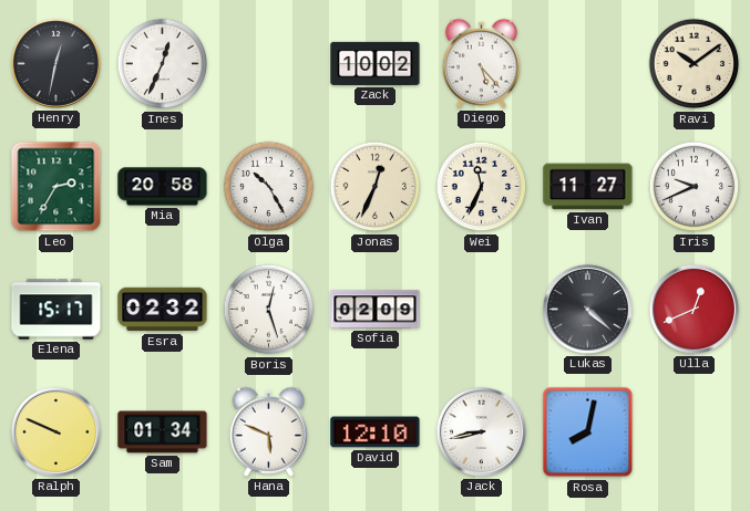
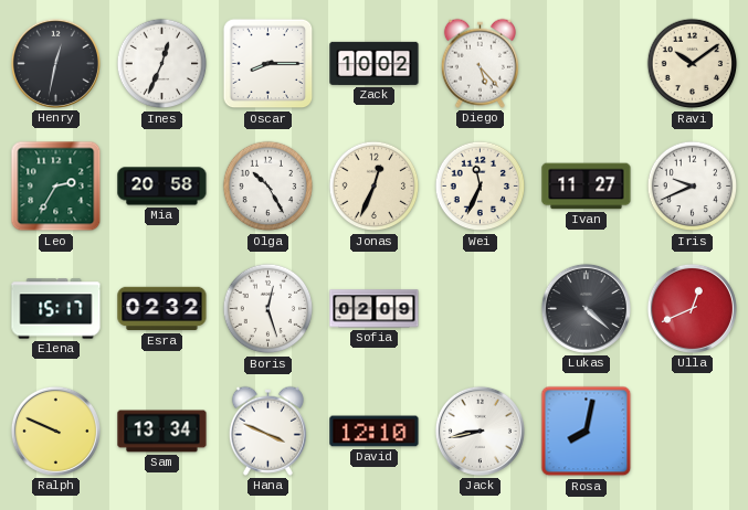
Oscar: none -> 8:15 (268, 64)
Sam: 01:34 -> 13:34 (162, 432)
Hana: 5:49 -> 3:49 (267, 431)
